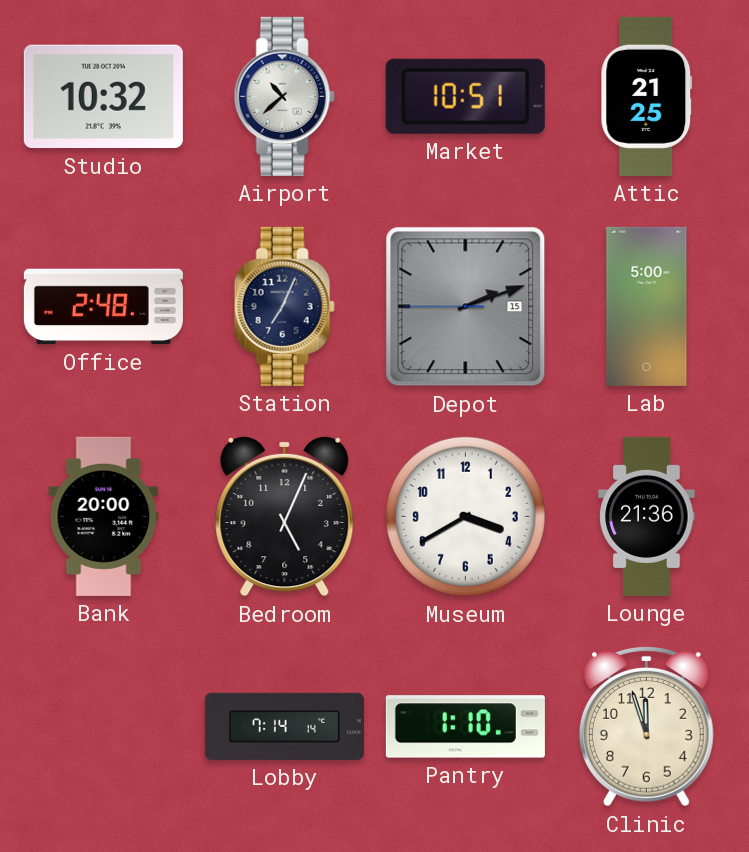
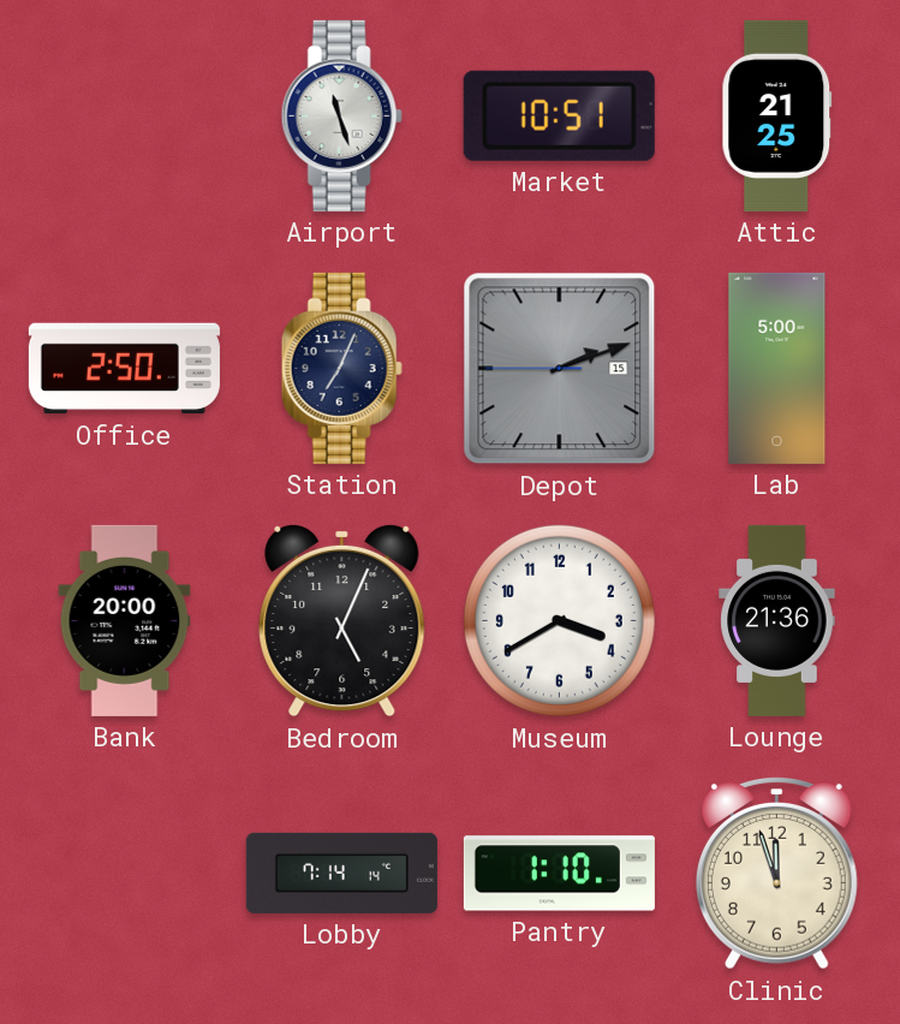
Studio: 10:32 -> none (103, 97)
Airport: 10:38 -> 11:27 (341, 115)
Office: 2:48 -> 2:50 (124, 369)
